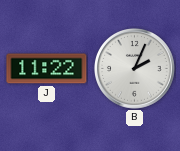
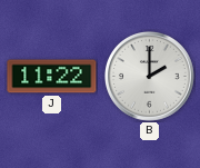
B: 2:04 -> 2:00 (150, 77)
